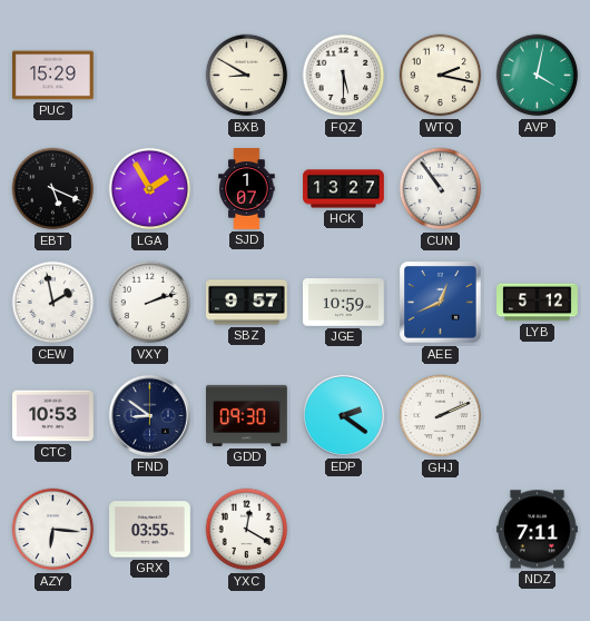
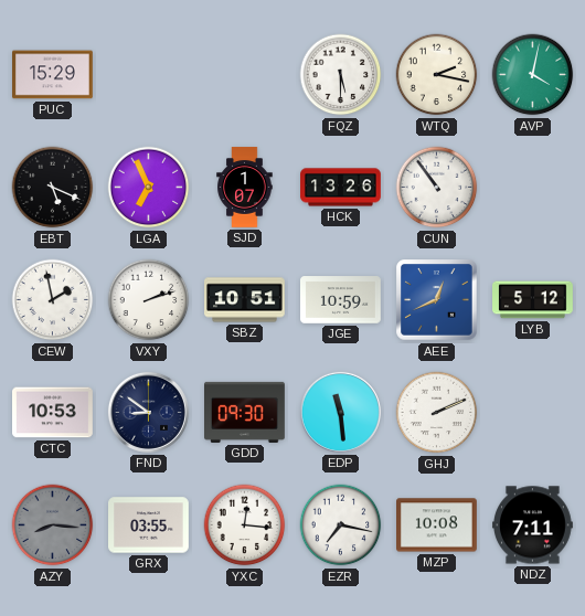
BXB: 8:50 -> none (247, 76)
LGA: 1:55 -> 6:56 (149, 188)
HCK: 13:27 -> 13:26 (341, 188)
SBZ: 9:57 -> 10:51 (245, 300)
EDP: 2:21 -> 11:29 (340, 412)
AZY: 6:16 -> 8:16 (53, 525)
AZY dial: white -> grey (53, 525)
YXC: 12:20 -> 12:16 (245, 525)
EZR: none -> 7:17 (341, 525)
MZP: none -> 10:08 (437, 525)
